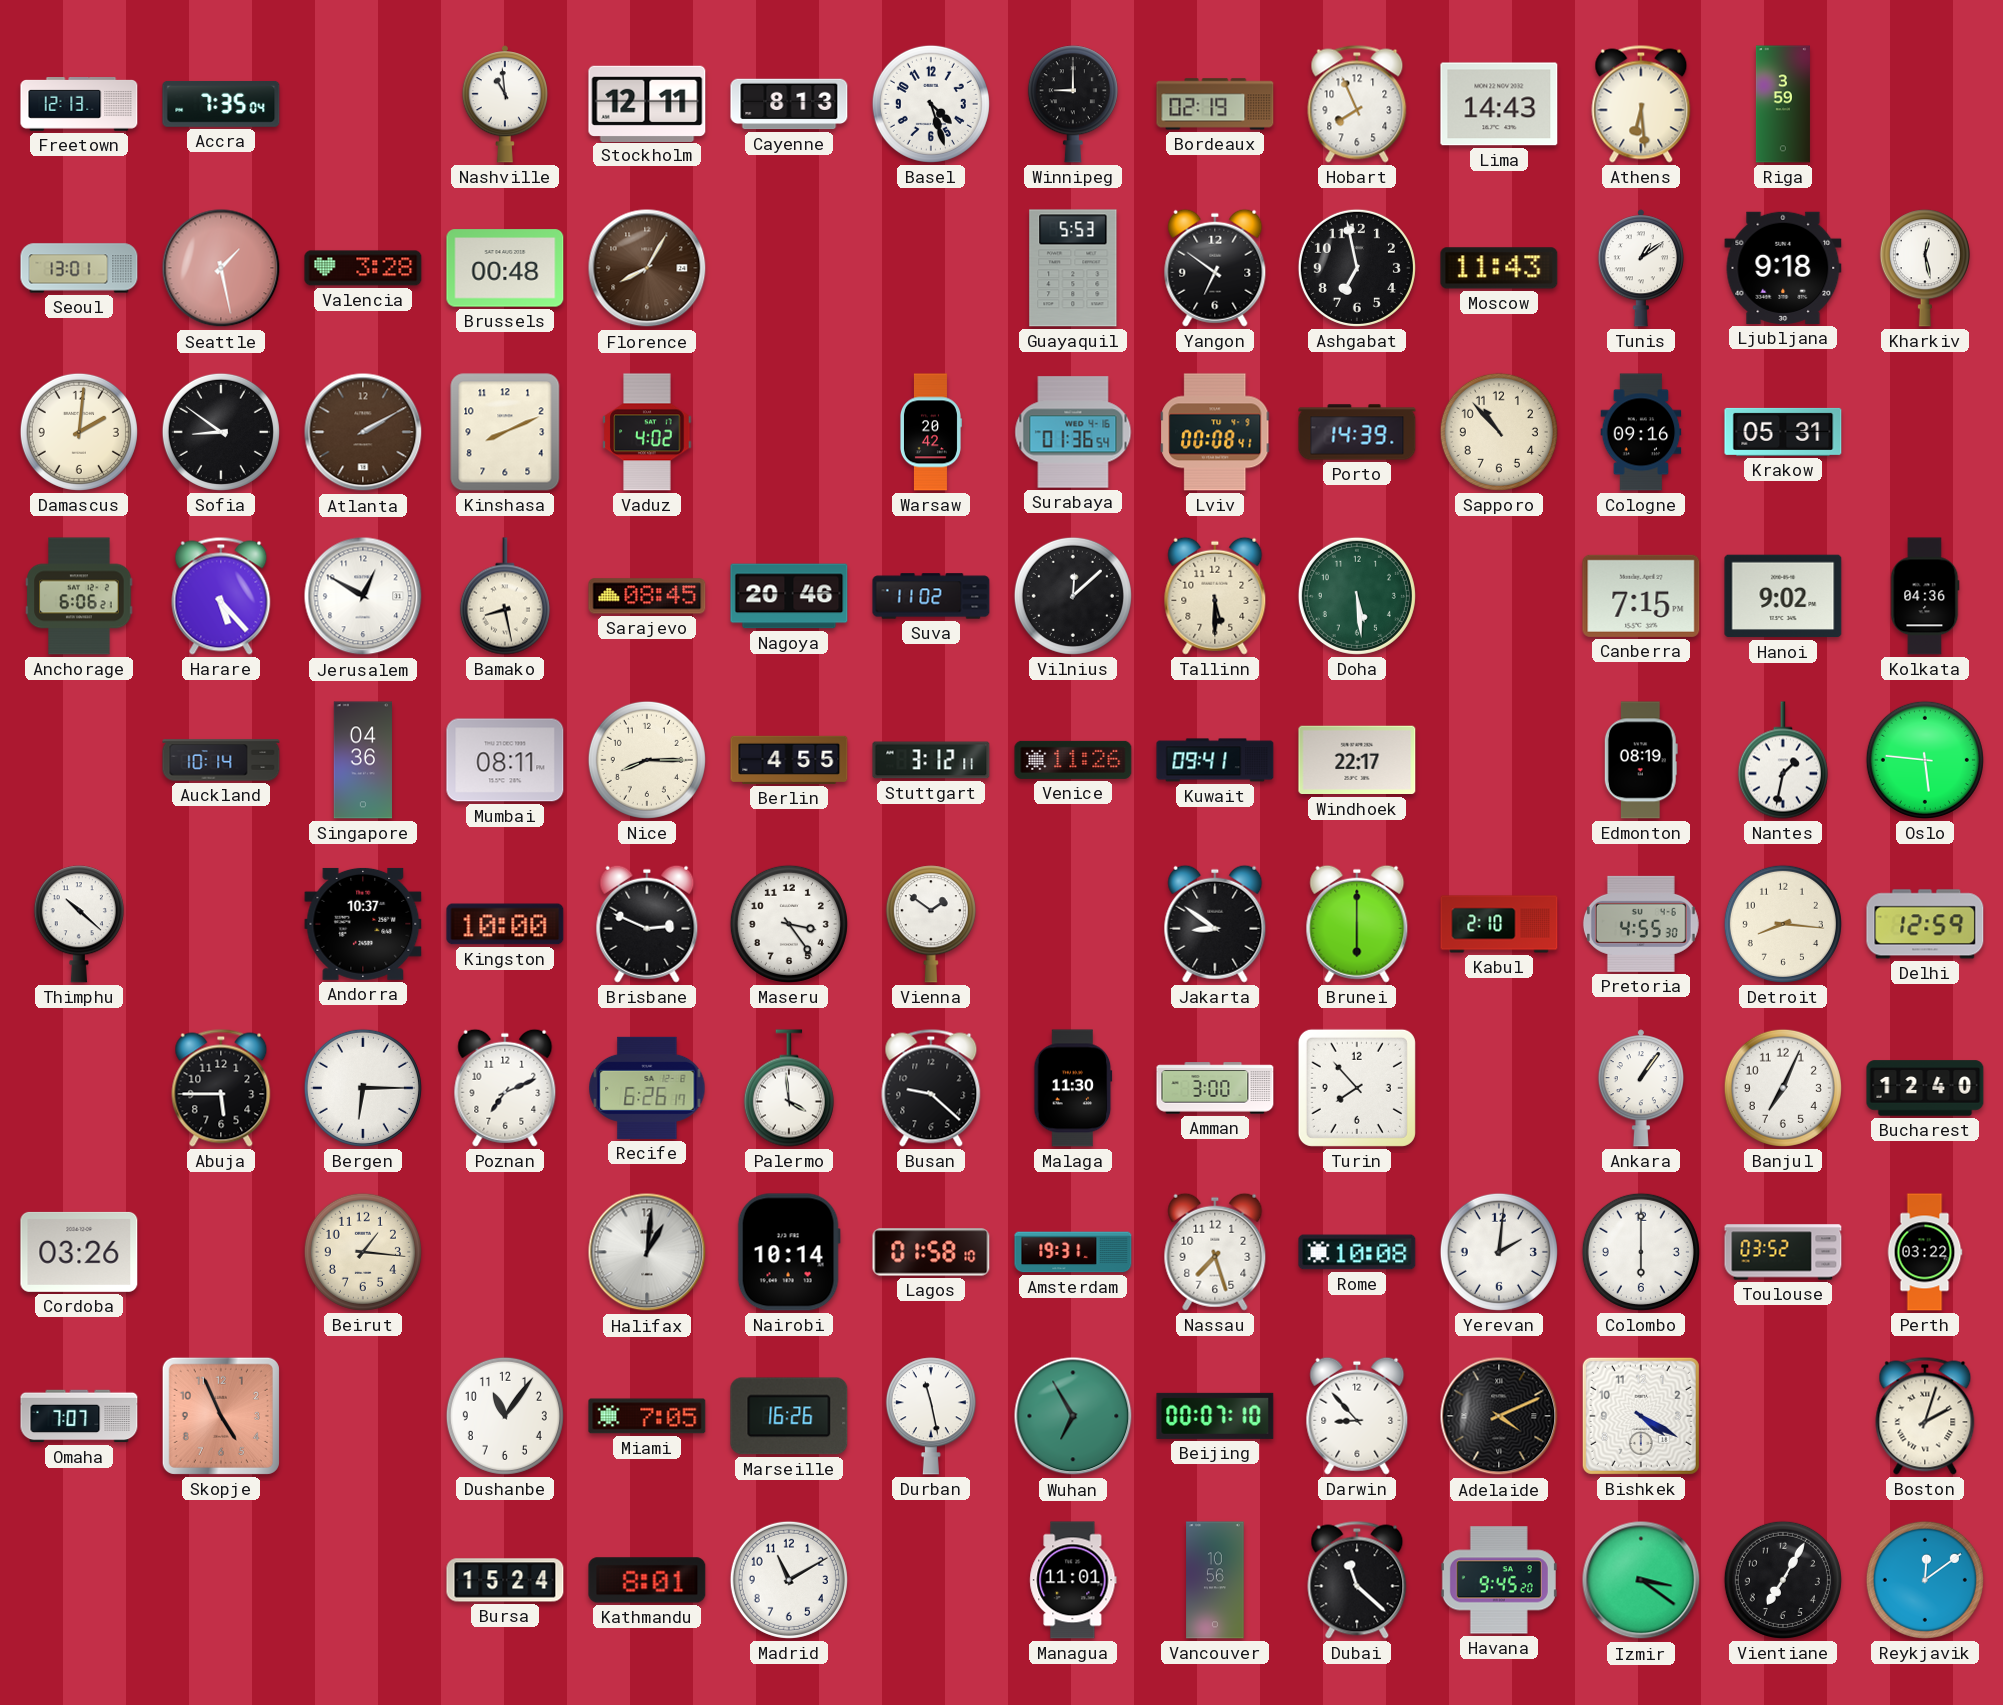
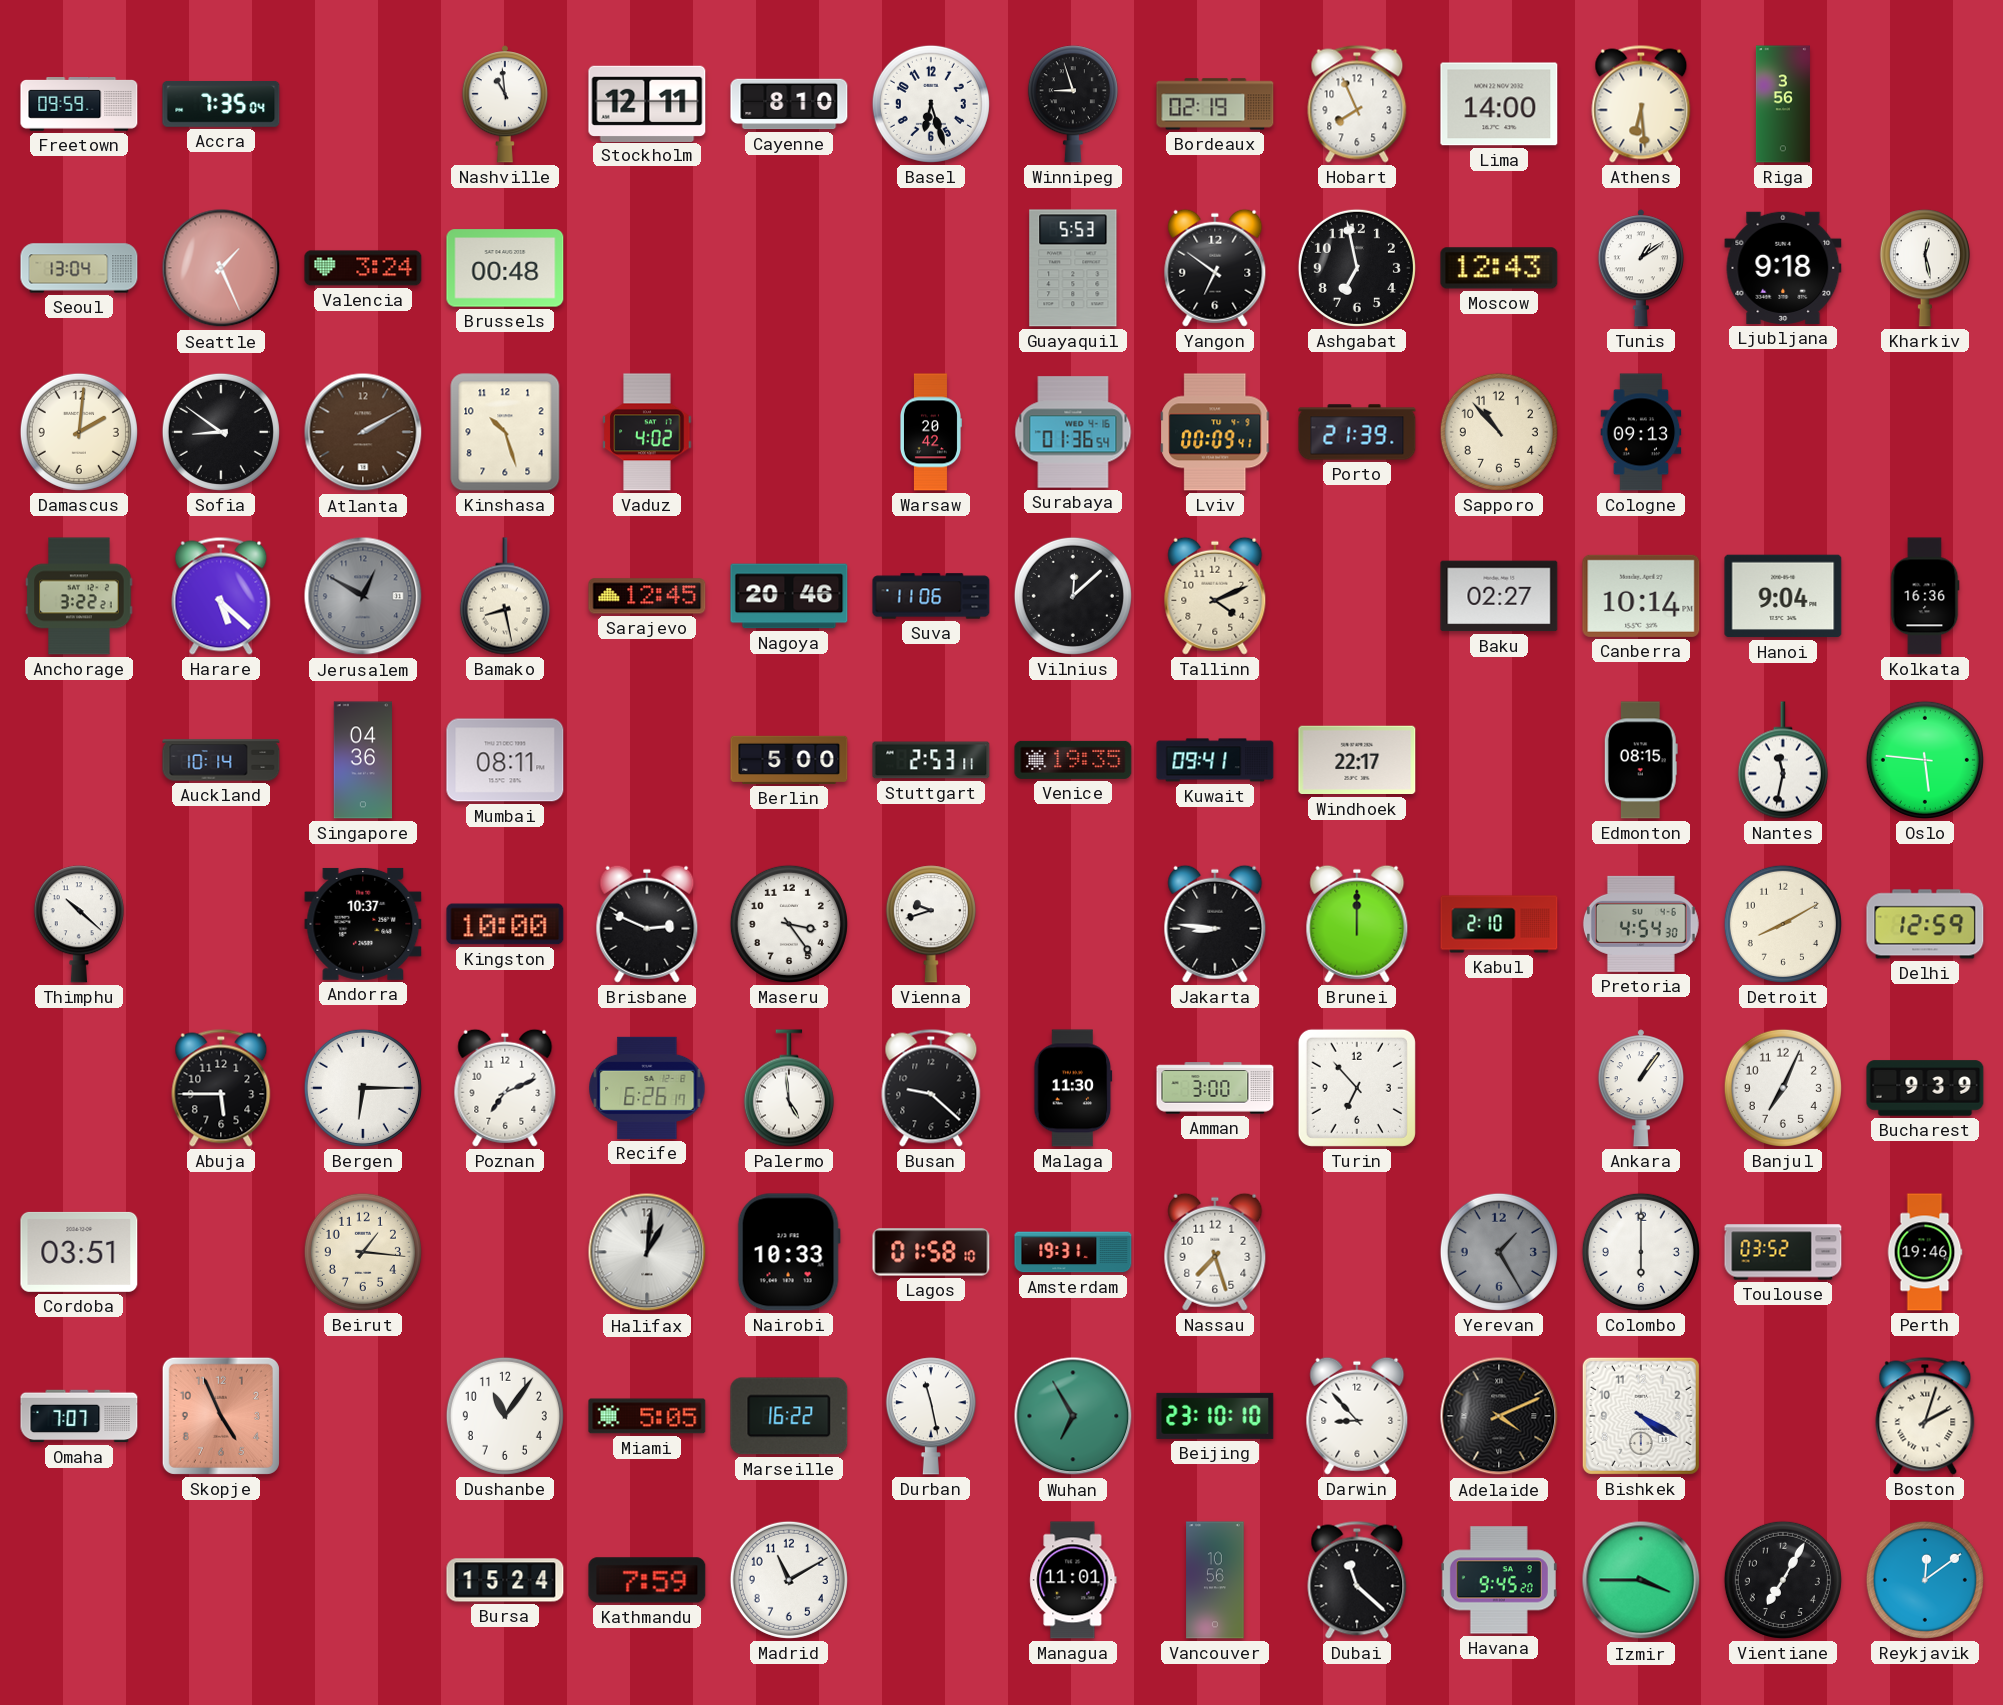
Freetown: 12:13 -> 09:59 (79, 105)
Cayenne: 8:13 -> 8:10 (789, 104)
Basel: 4:27 -> 6:27 (931, 104)
Winnipeg: 9:00 -> 8:57 (1073, 104)
Lima: 14:43 -> 14:00 (1499, 104)
Riga: 3:59 -> 3:56 (1783, 104)
Seoul: 13:01 -> 13:04 (79, 268)
Seattle: 1:28 -> 1:26 (221, 268)
Valencia: 3:28 -> 3:24 (363, 268)
Florence: 8:05 -> none (647, 268)
Moscow: 11:43 -> 12:43 (1499, 268)
Kinshasa: 8:11 -> 10:27 (505, 432)
Lviv: 00:08 -> 00:09 (1215, 432)
Porto: 14:39 -> 21:39 (1357, 432)
Cologne: 09:16 -> 09:13 (1641, 432)
Krakow: 05:31 -> none (1783, 432)
Anchorage: 6:06 -> 3:22 (79, 596)
Harare: 5:23 -> 5:22 (221, 596)
Jerusalem dial: white -> grey (363, 596)
Sarajevo: 08:45 -> 12:45 (647, 596)
Suva: 11:02 -> 11:06 (931, 596)
Tallinn: 5:30 -> 4:11 (1215, 596)
Doha: 5:29 -> none (1357, 596)
Baku: none -> 02:27 (1499, 596)
Canberra: 7:15 -> 10:14 (1641, 596)
Hanoi: 9:02 -> 9:04 (1783, 596)
Kolkata: 04:36 -> 16:36 (1925, 596)
Nice: 8:15 -> none (647, 760)
Berlin: 4:55 -> 5:00 (789, 760)
Stuttgart: 3:12 -> 2:53 (931, 760)
Venice: 11:26 -> 19:35 (1073, 760)
Edmonton: 08:19 -> 08:15 (1641, 760)
Nantes: 1:32 -> 11:32 (1783, 760)
Vienna: 1:51 -> 9:42 (931, 924)
Jakarta: 8:51 -> 8:46 (1215, 924)
Brunei: 6:00 -> 12:00 (1357, 924)
Pretoria: 4:55 -> 4:54 (1641, 924)
Detroit: 8:16 -> 8:10 (1783, 924)
Palermo: 3:59 -> 4:59 (789, 1088)
Turin: 7:53 -> 6:53 (1357, 1088)
Bucharest: 12:40 -> 9:39 (1925, 1088)
Cordoba: 03:26 -> 03:51 (79, 1252)
Nairobi: 10:14 -> 10:33 (789, 1252)
Rome: 10:08 -> none (1357, 1252)
Yerevan: 2:01 -> 1:25 (1499, 1252)
Yerevan dial: white -> grey (1499, 1252)
Perth: 03:22 -> 19:46 (1925, 1252)
Miami: 7:05 -> 5:05 (647, 1416)
Marseille: 16:26 -> 16:22 (789, 1416)
Beijing: 00:07 -> 23:10 (1215, 1416)
Kathmandu: 8:01 -> 7:59 (647, 1580)
Izmir: 3:21 -> 3:45 (1641, 1580)
